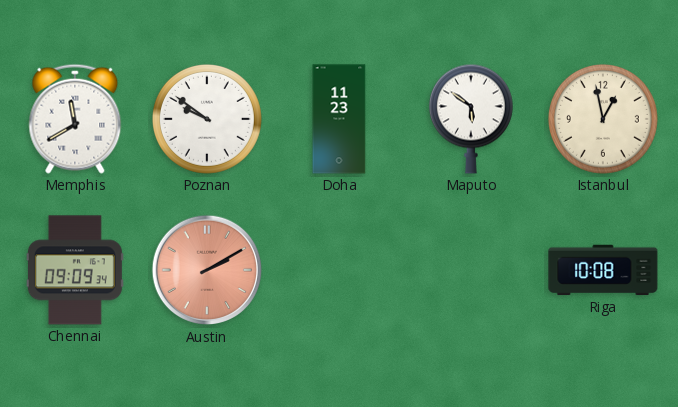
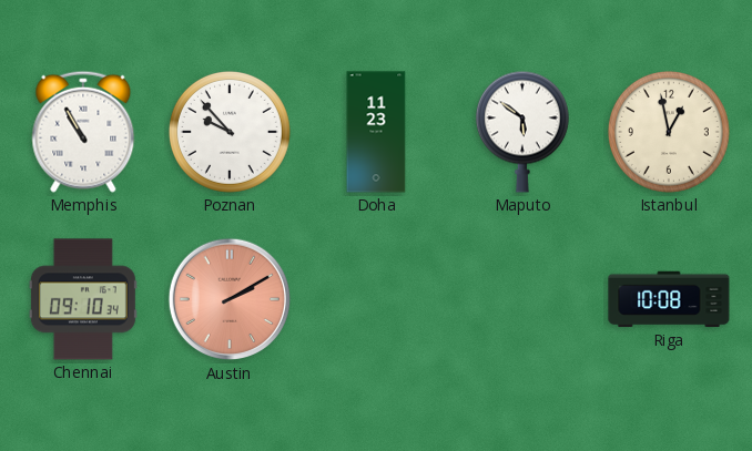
Memphis: 11:40 -> 10:55 (83, 132)
Poznan: 9:51 -> 9:53 (230, 132)
Chennai: 09:09 -> 09:10 (83, 299)
